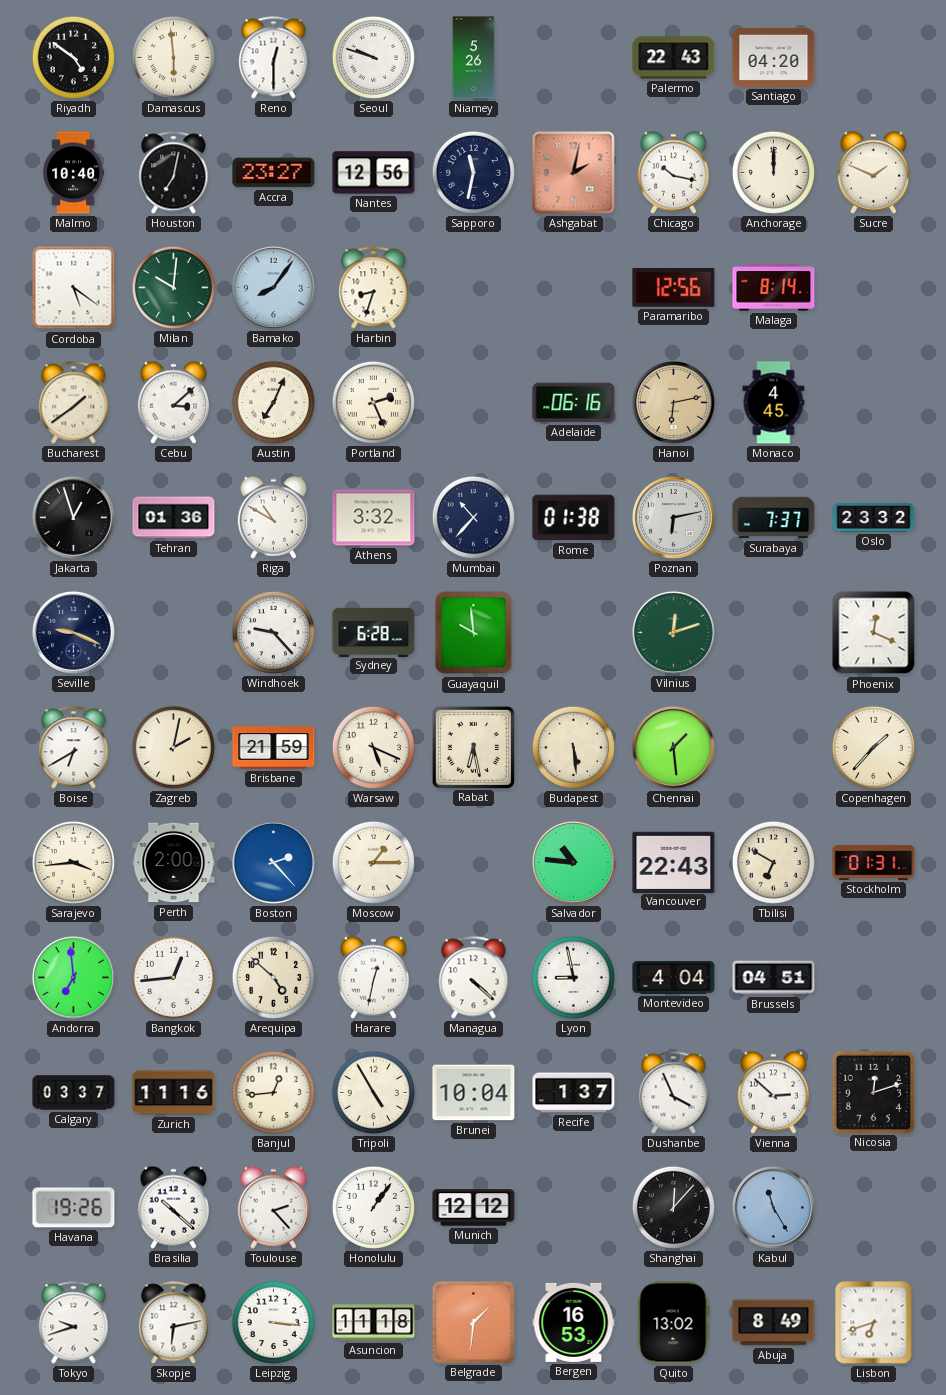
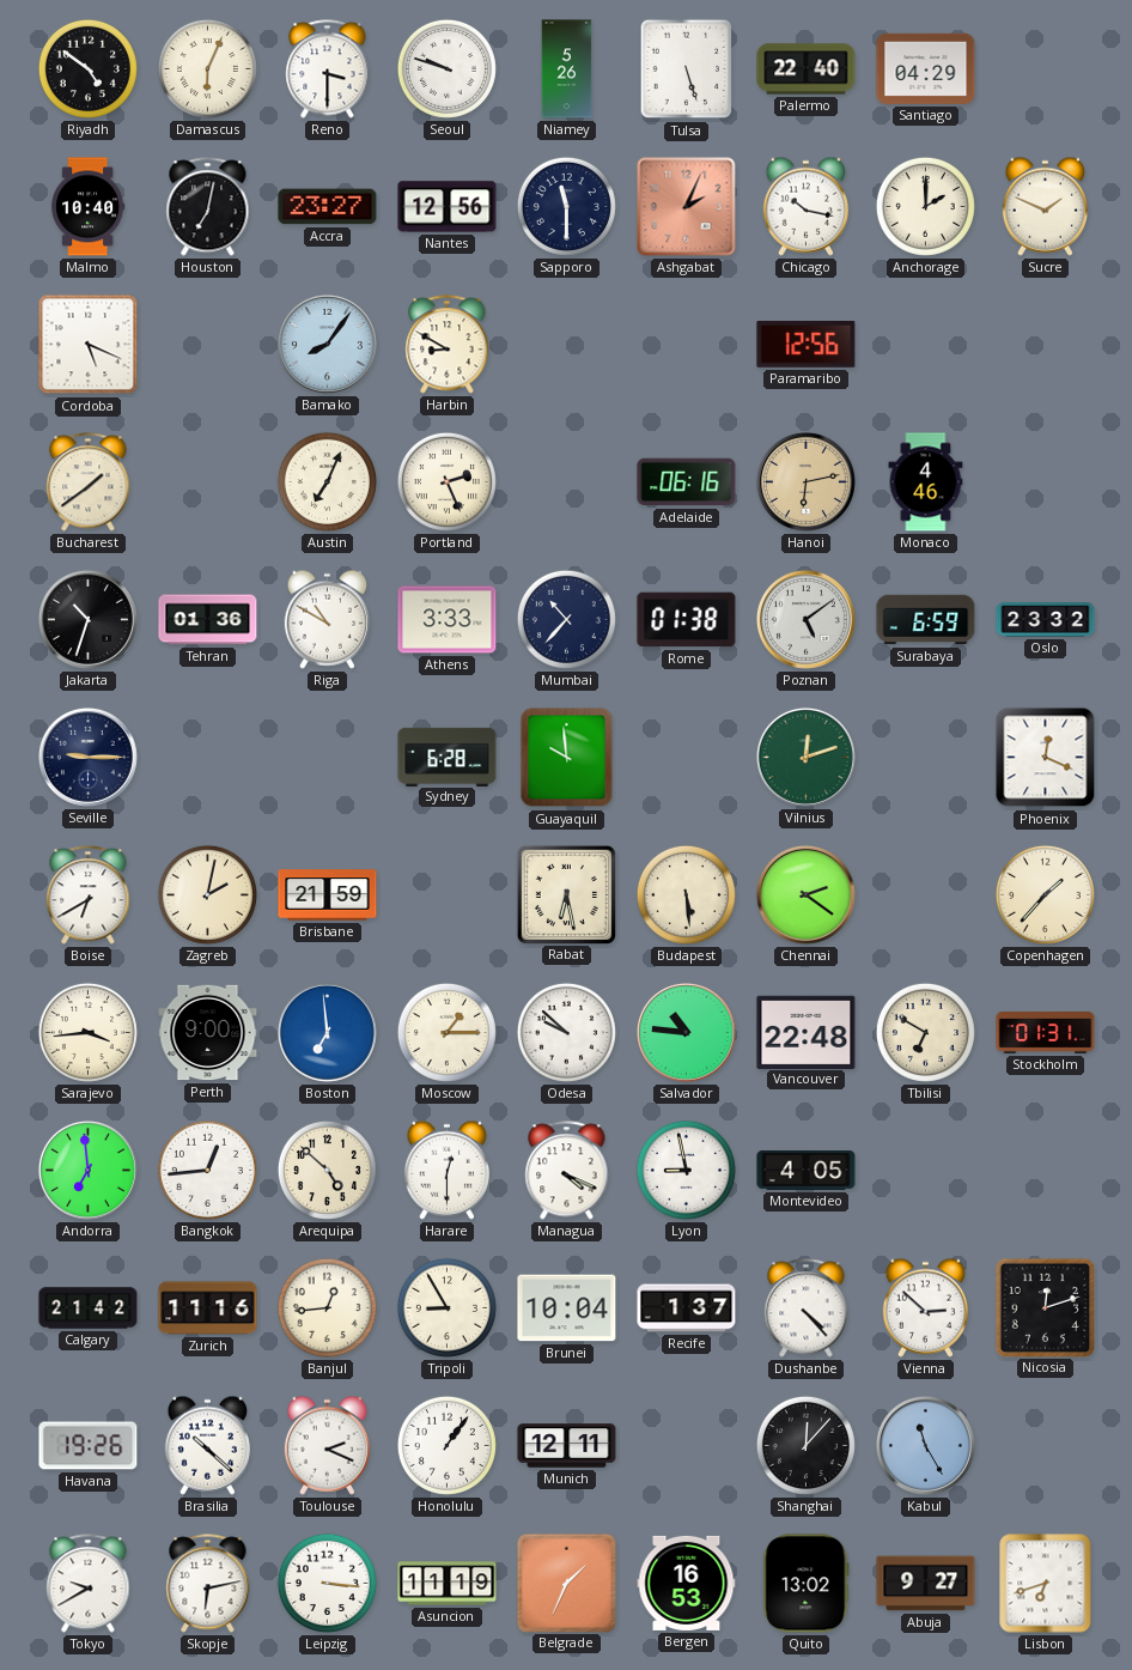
Damascus: 5:59 -> 6:04 (207, 68)
Reno: 12:30 -> 3:30 (328, 69)
Tulsa: none -> 5:27 (687, 69)
Palermo: 22:43 -> 22:40 (807, 69)
Santiago: 04:20 -> 04:29 (926, 68)
Sapporo: 11:32 -> 11:30 (566, 206)
Ashgabat: 2:02 -> 2:04 (687, 207)
Anchorage: 12:00 -> 2:00 (925, 206)
Cordoba: 5:21 -> 5:19 (89, 345)
Milan: 10:01 -> none (173, 287)
Harbin: 8:33 -> 8:50 (448, 345)
Malaga: 8:14 -> none (774, 288)
Cebu: 3:08 -> none (173, 402)
Monaco: 4:45 -> 4:46 (926, 482)
Jakarta: 12:57 -> 10:33 (87, 619)
Athens: 3:32 -> 3:33 (448, 620)
Poznan: 6:13 -> 5:09 (805, 619)
Surabaya: 7:37 -> 6:59 (926, 620)
Seville: 9:19 -> 9:15 (87, 757)
Windhoek: 9:23 -> none (273, 632)
Warsaw: 5:19 -> none (373, 747)
Chennai: 1:29 -> 2:21 (805, 894)
Perth: 2:00 -> 9:00 (208, 1033)
Boston: 2:23 -> 6:59 (327, 1032)
Odesa: none -> 9:52 (566, 1032)
Vancouver: 22:43 -> 22:48 (807, 1032)
Harare: 12:32 -> 12:30 (446, 1170)
Managua: 4:22 -> 4:19 (567, 1171)
Montevideo: 4:04 -> 4:05 (807, 1171)
Brussels: 04:51 -> none (774, 978)
Calgary: 03:37 -> 21:42 (89, 1308)
Tripoli: 4:55 -> 8:55 (446, 1307)
Dushanbe: 3:56 -> 4:23 (807, 1308)
Toulouse: 2:23 -> 2:19 (327, 1445)
Munich: 12:12 -> 12:11 (567, 1446)
Tokyo: 9:42 -> 9:40 (89, 1584)
Asuncion: 11:18 -> 11:19 (448, 1584)
Belgrade: 1:31 -> 1:34 (566, 1583)
Abuja: 8:49 -> 9:27 (926, 1584)
